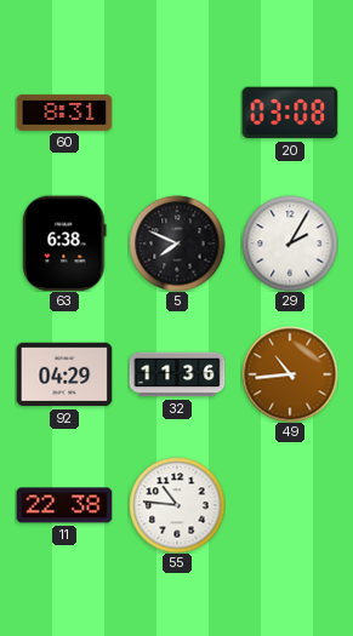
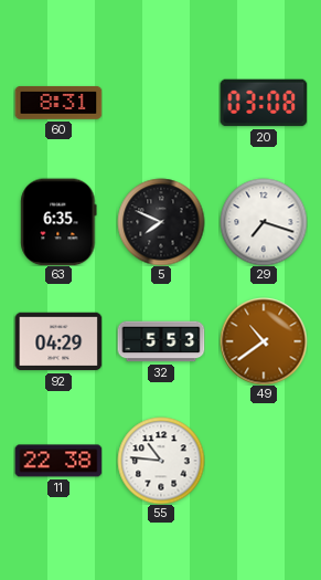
63: 6:38 -> 6:35 (58, 222)
29: 2:05 -> 7:18 (264, 222)
32: 11:36 -> 5:53 (161, 341)
49: 10:44 -> 10:39 (264, 341)
